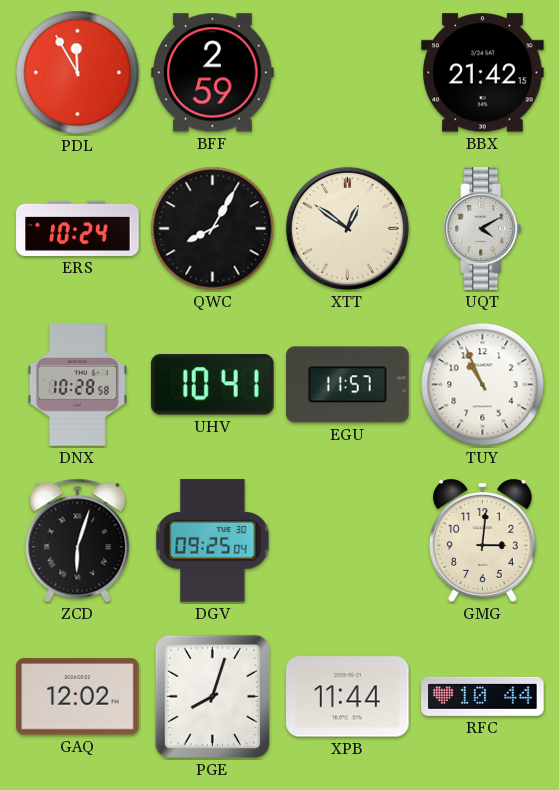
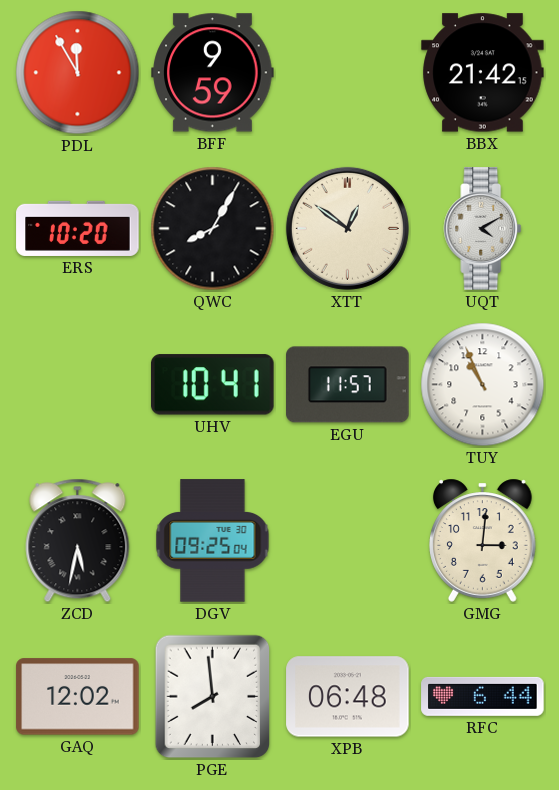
BFF: 2:59 -> 9:59 (213, 73)
ERS: 10:24 -> 10:20 (78, 228)
DNX: 10:28 -> none (77, 385)
ZCD: 6:03 -> 5:32 (78, 541)
PGE: 8:03 -> 7:59 (213, 697)
XPB: 11:44 -> 06:48 (348, 697)
RFC: 10:44 -> 6:44 (483, 696)
